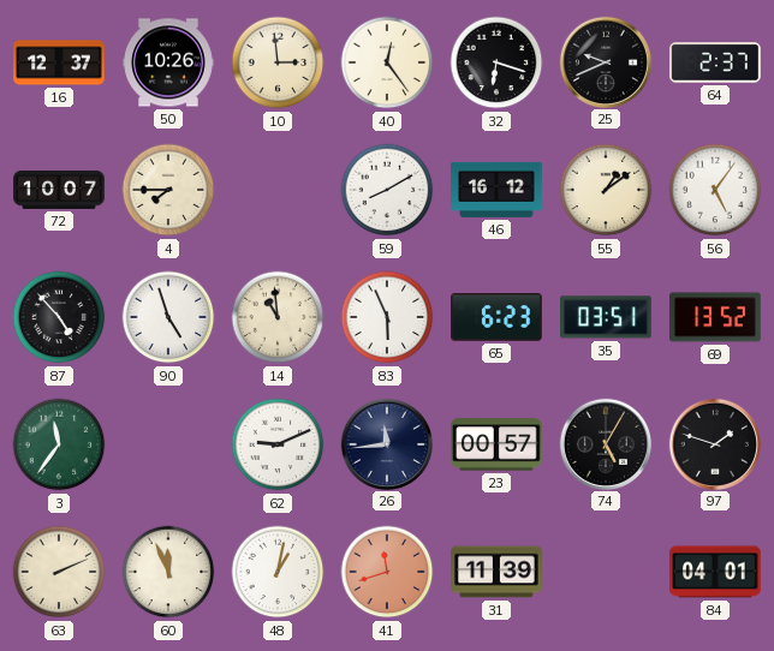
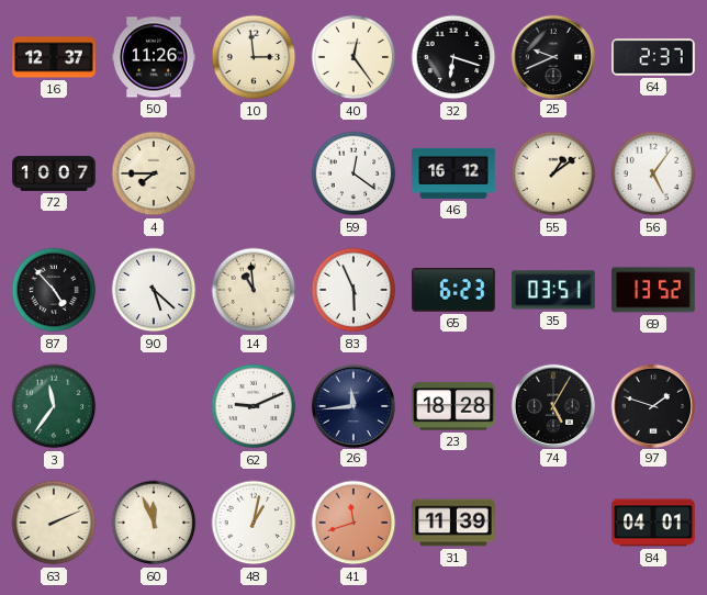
50: 10:26 -> 11:26 (154, 57)
59: 8:10 -> 12:21 (353, 173)
90: 4:57 -> 5:22 (154, 290)
23: 00:57 -> 18:28 (453, 406)
